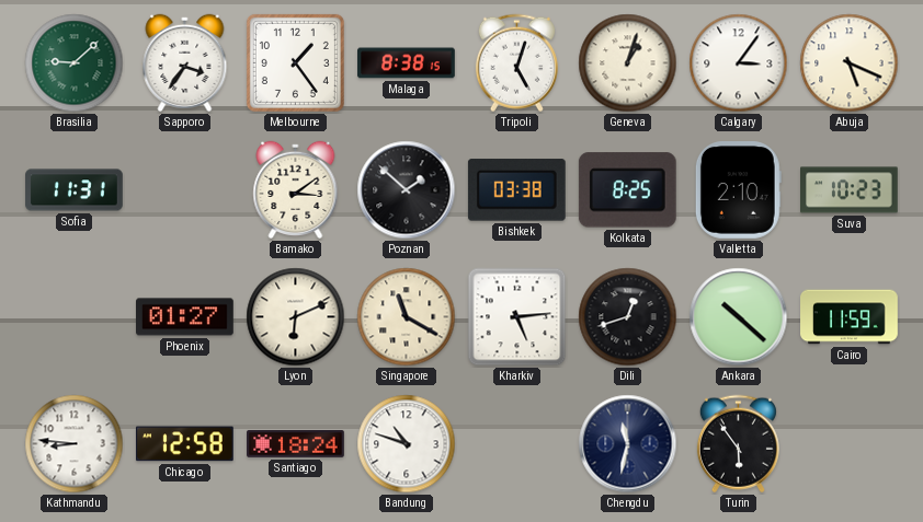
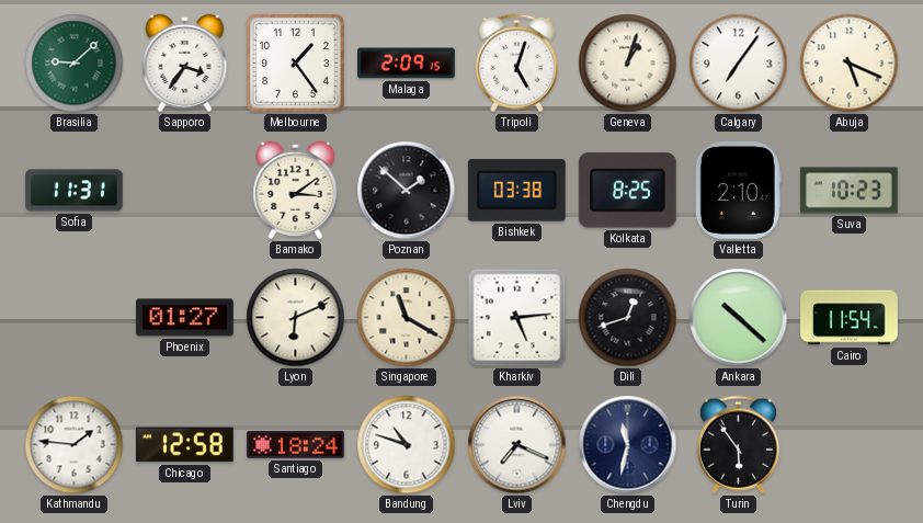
Malaga: 8:38 -> 2:09 (407, 64)
Calgary: 3:06 -> 7:06 (739, 64)
Cairo: 11:59 -> 11:54 (850, 318)
Kathmandu: 8:46 -> 1:46 (75, 445)
Lviv: none -> 7:19 (517, 445)
